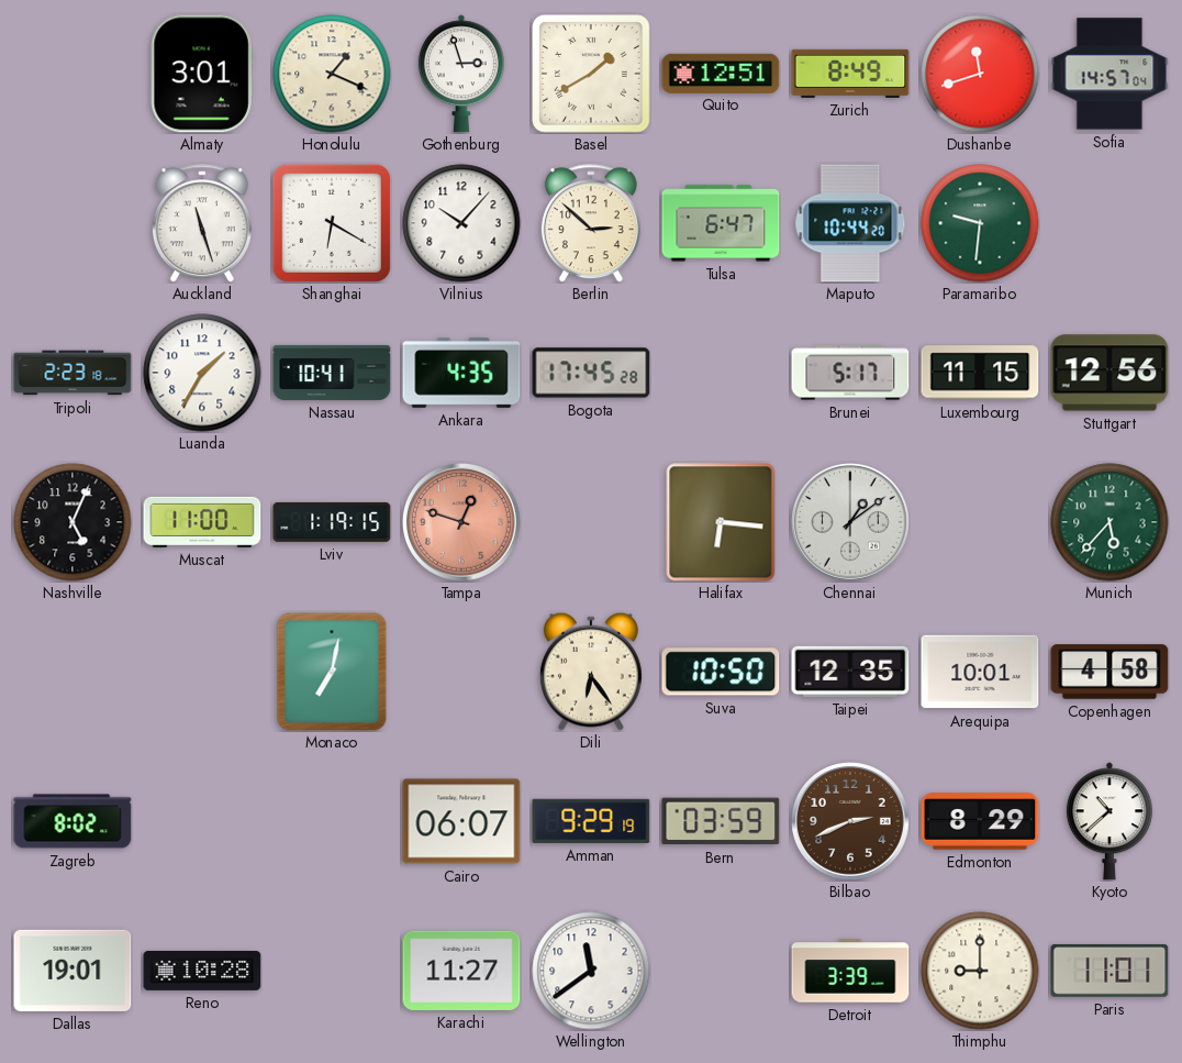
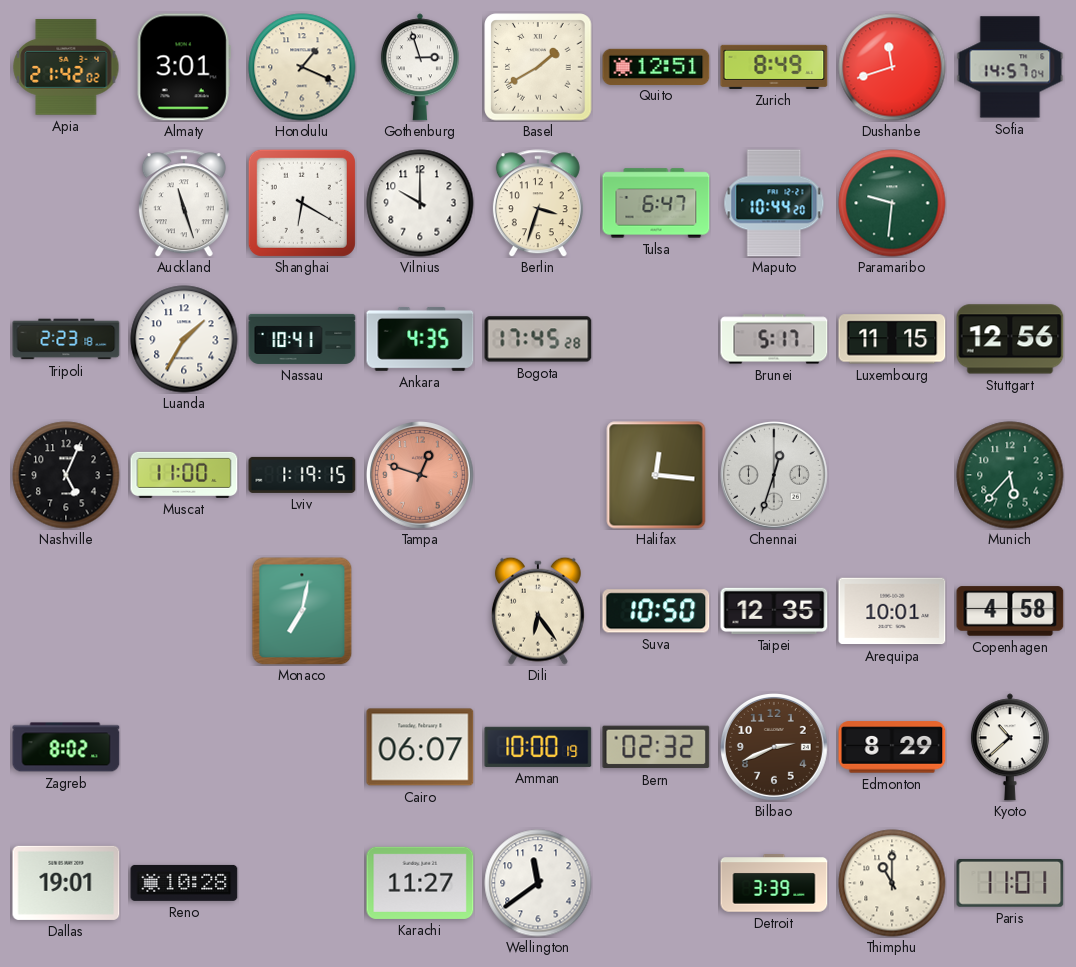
Apia: none -> 21:42 (66, 67)
Vilnius: 10:07 -> 10:00 (420, 203)
Berlin: 2:52 -> 3:33 (538, 203)
Halifax: 6:16 -> 12:16 (656, 475)
Chennai: 1:09 -> 12:33 (775, 476)
Amman: 9:29 -> 10:00 (538, 747)
Bern: 03:59 -> 02:32 (656, 747)
Thimphu: 9:00 -> 11:00 (892, 883)
